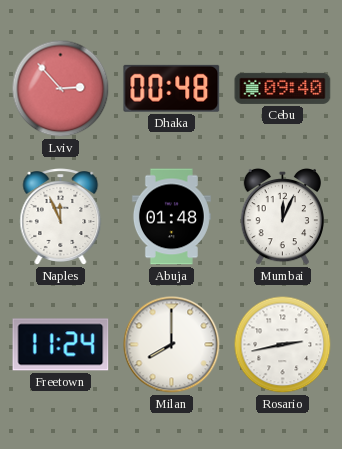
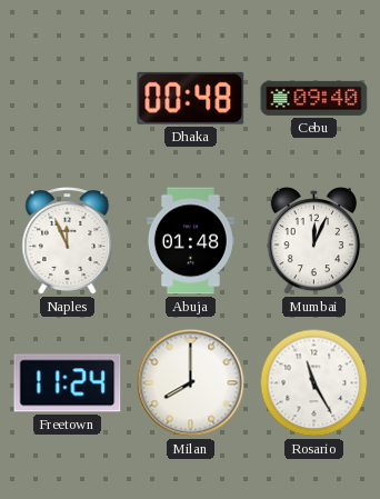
Lviv: 2:53 -> none (61, 89)
Rosario: 2:43 -> 11:25 (314, 383)
